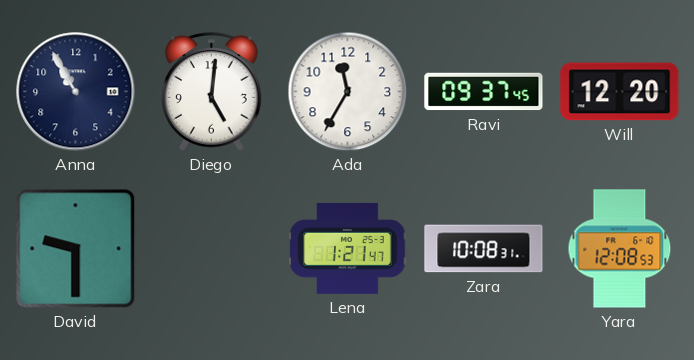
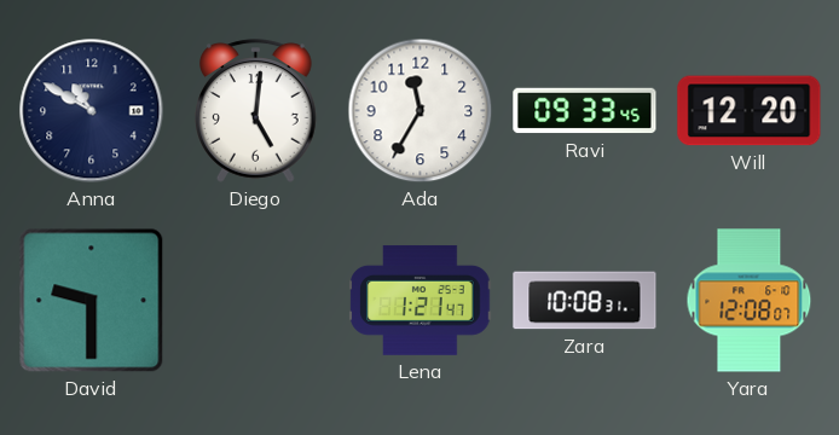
Anna: 10:55 -> 10:50 (92, 111)
Ravi: 09:37 -> 09:33 (585, 111)
Yara: 12:08:53 -> 12:08:07 (750, 301)
